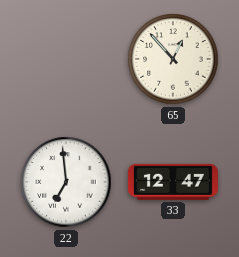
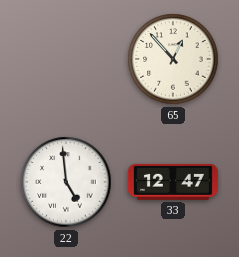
22: 6:59 -> 4:59 (66, 182)
